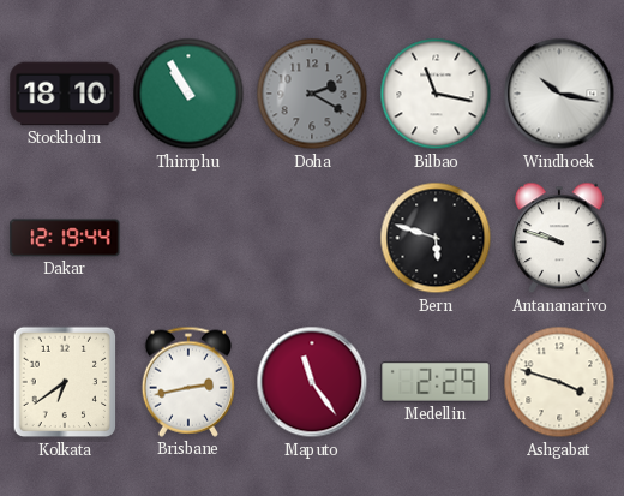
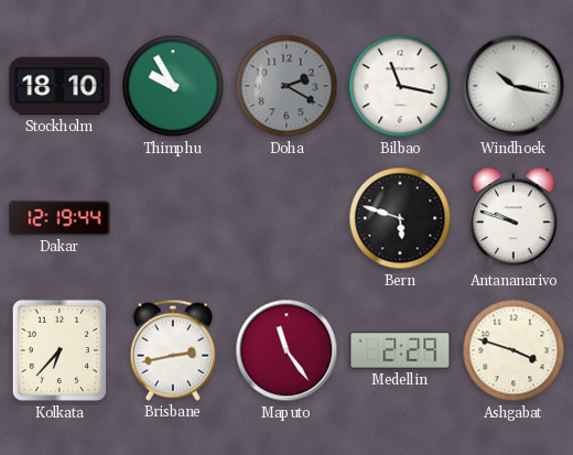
Thimphu: 10:55 -> 9:55 (173, 86)
Kolkata: 6:39 -> 6:37 (60, 350)
